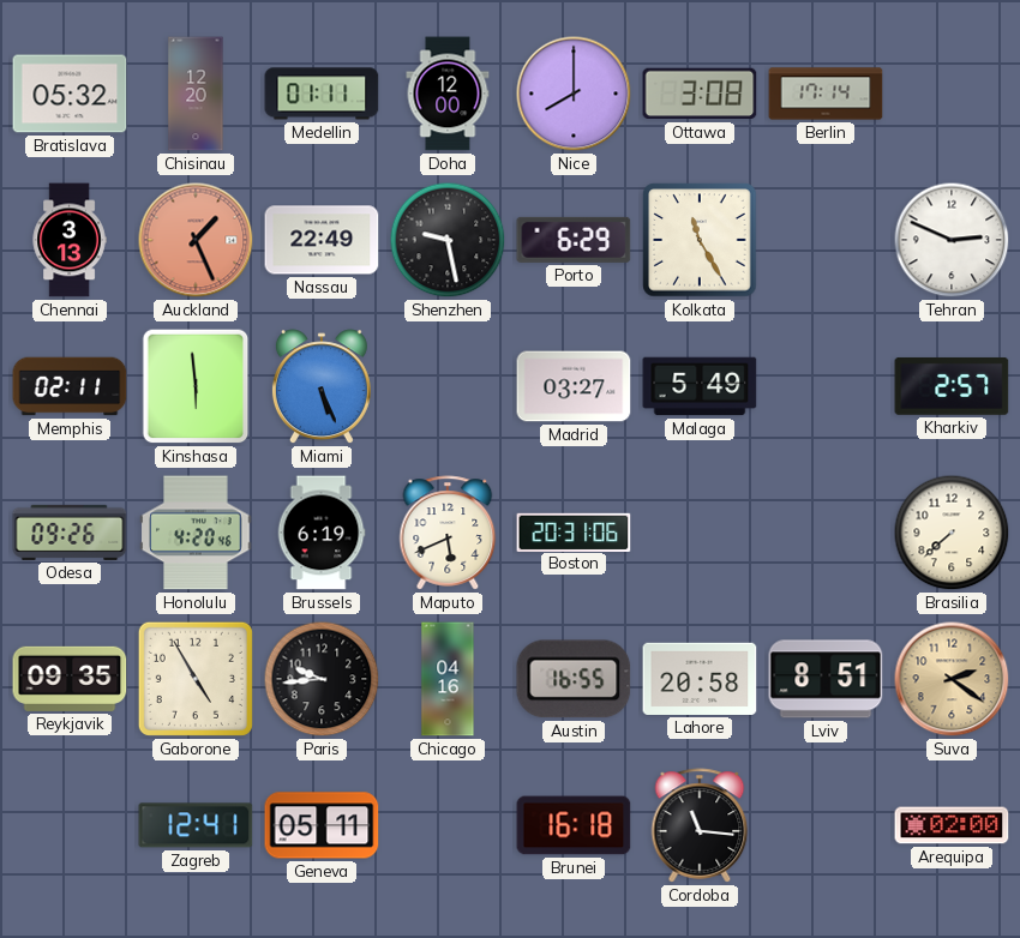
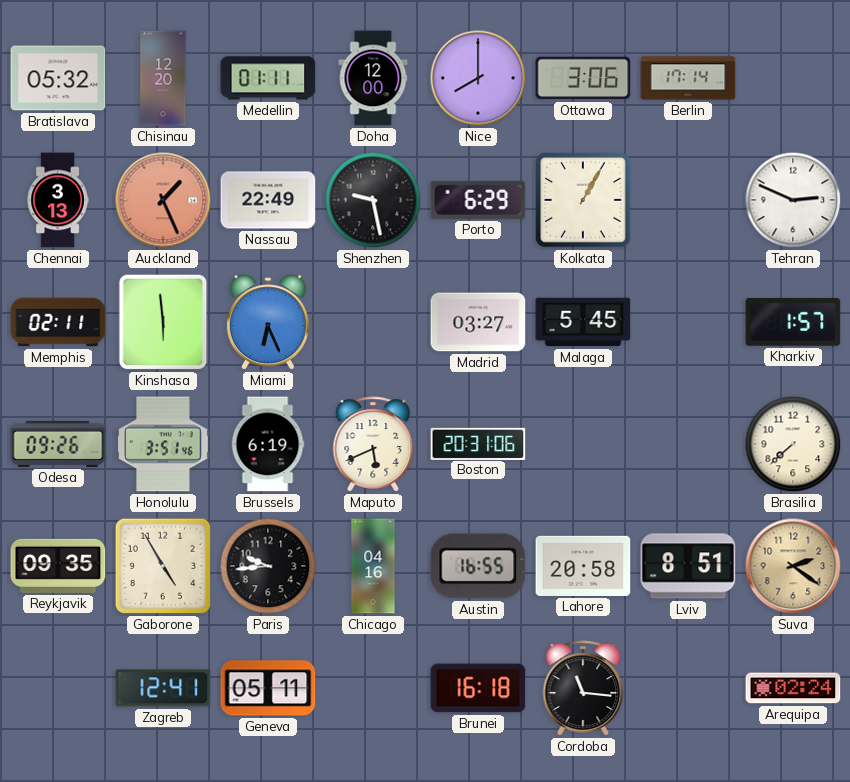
Ottawa: 3:08 -> 3:06 (583, 78)
Kolkata: 11:25 -> 1:05 (583, 200)
Miami: 5:26 -> 6:26 (268, 323)
Malaga: 5:49 -> 5:45 (583, 322)
Kharkiv: 2:57 -> 1:57 (793, 322)
Honolulu: 4:20 -> 3:51 (163, 444)
Arequipa: 02:00 -> 02:24 (793, 688)
